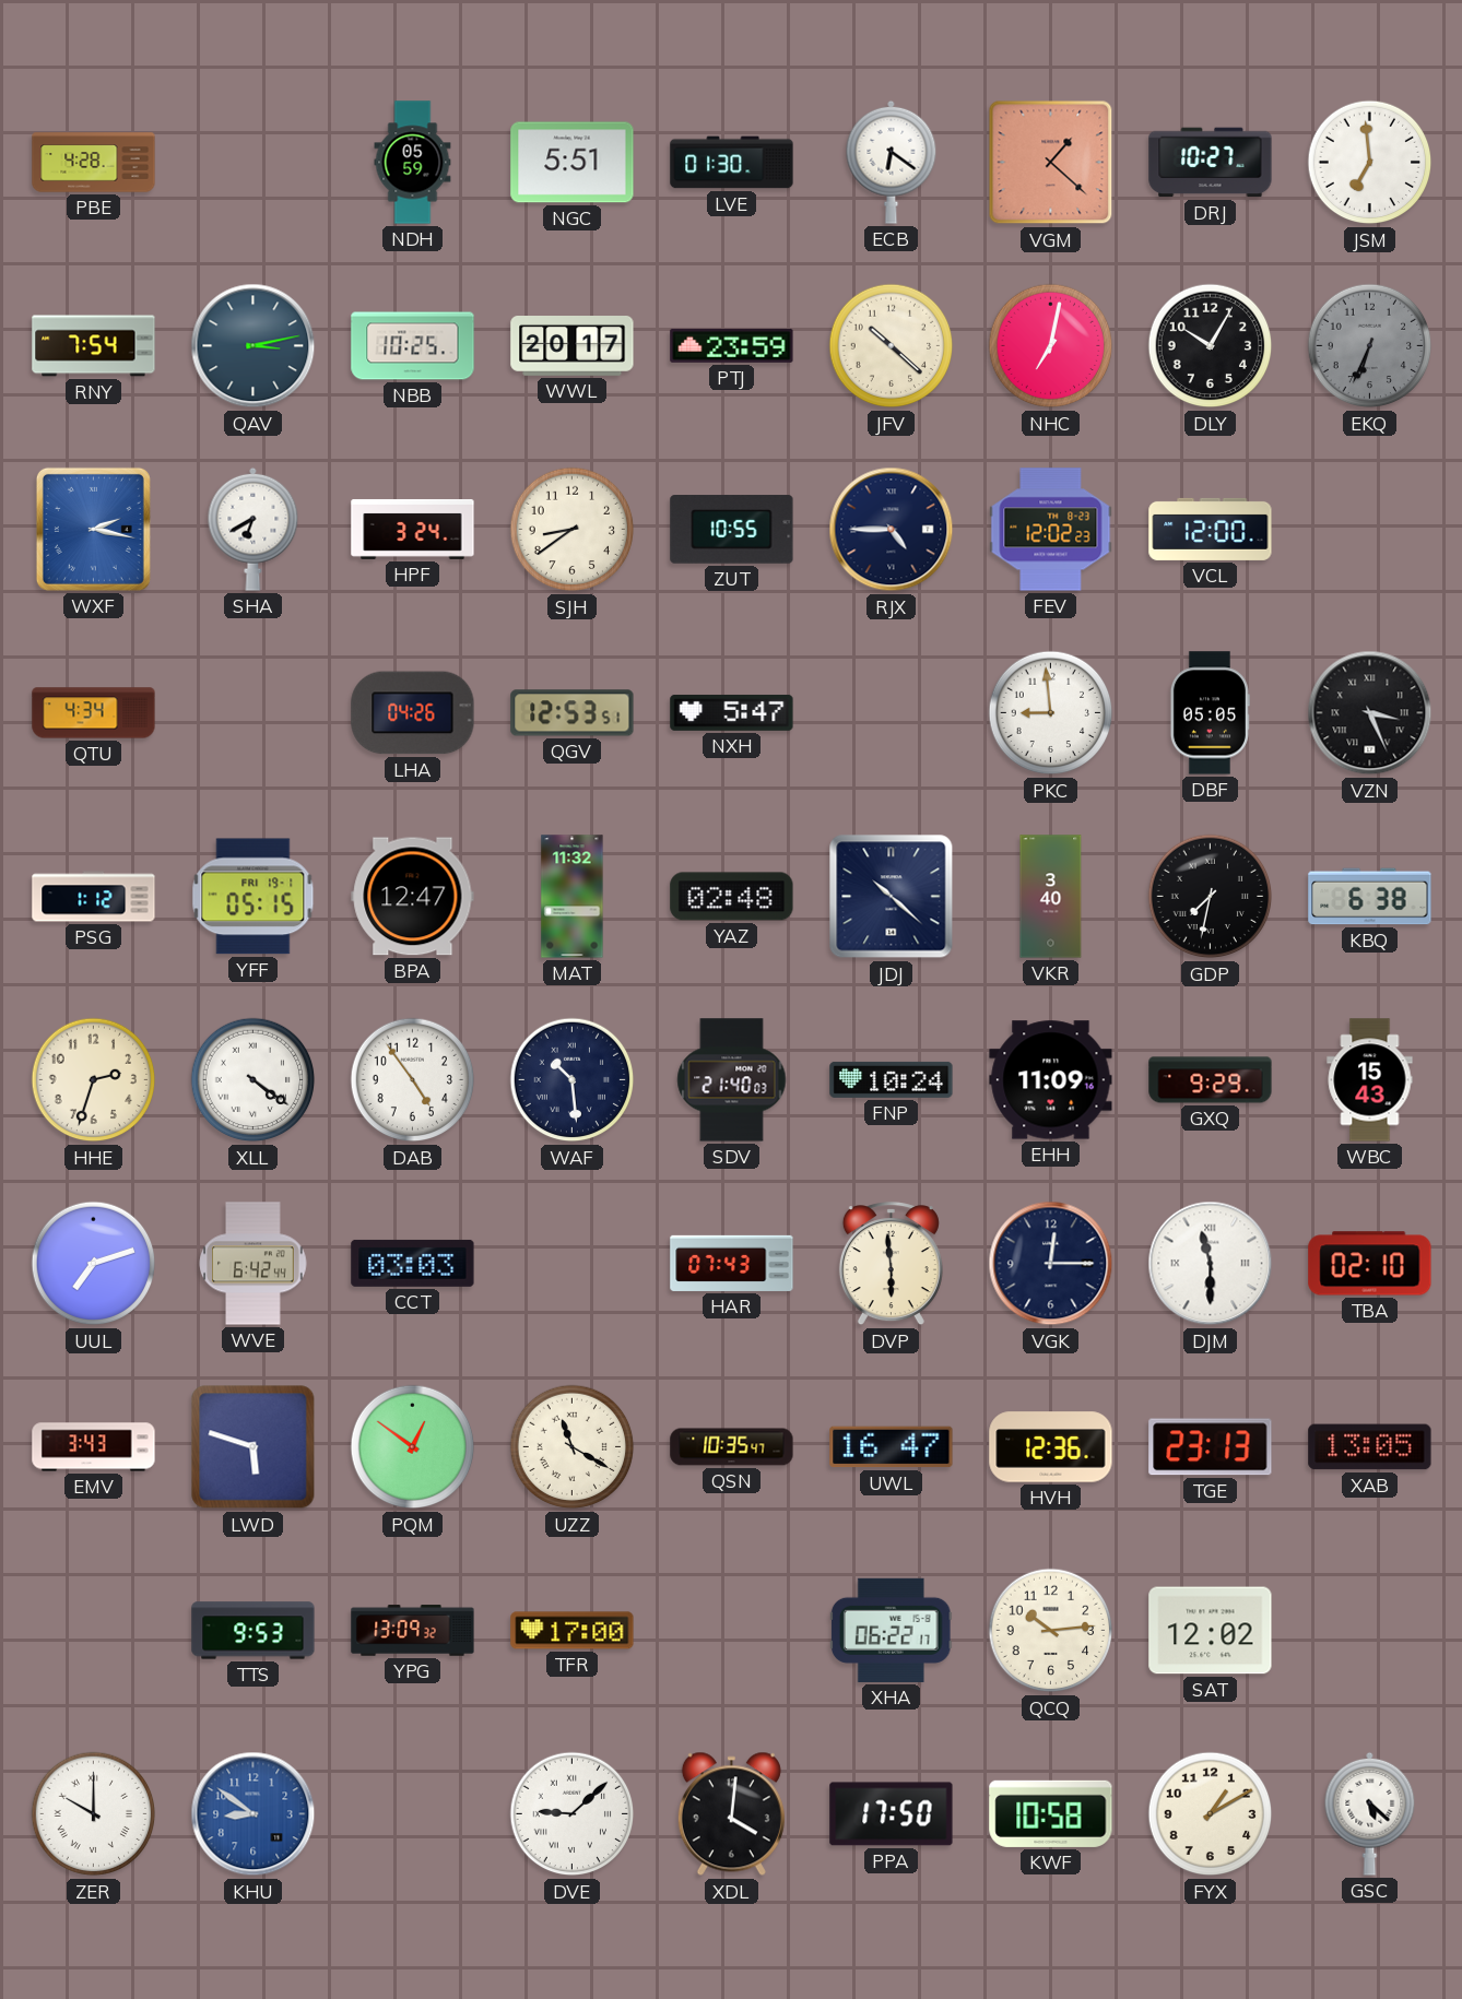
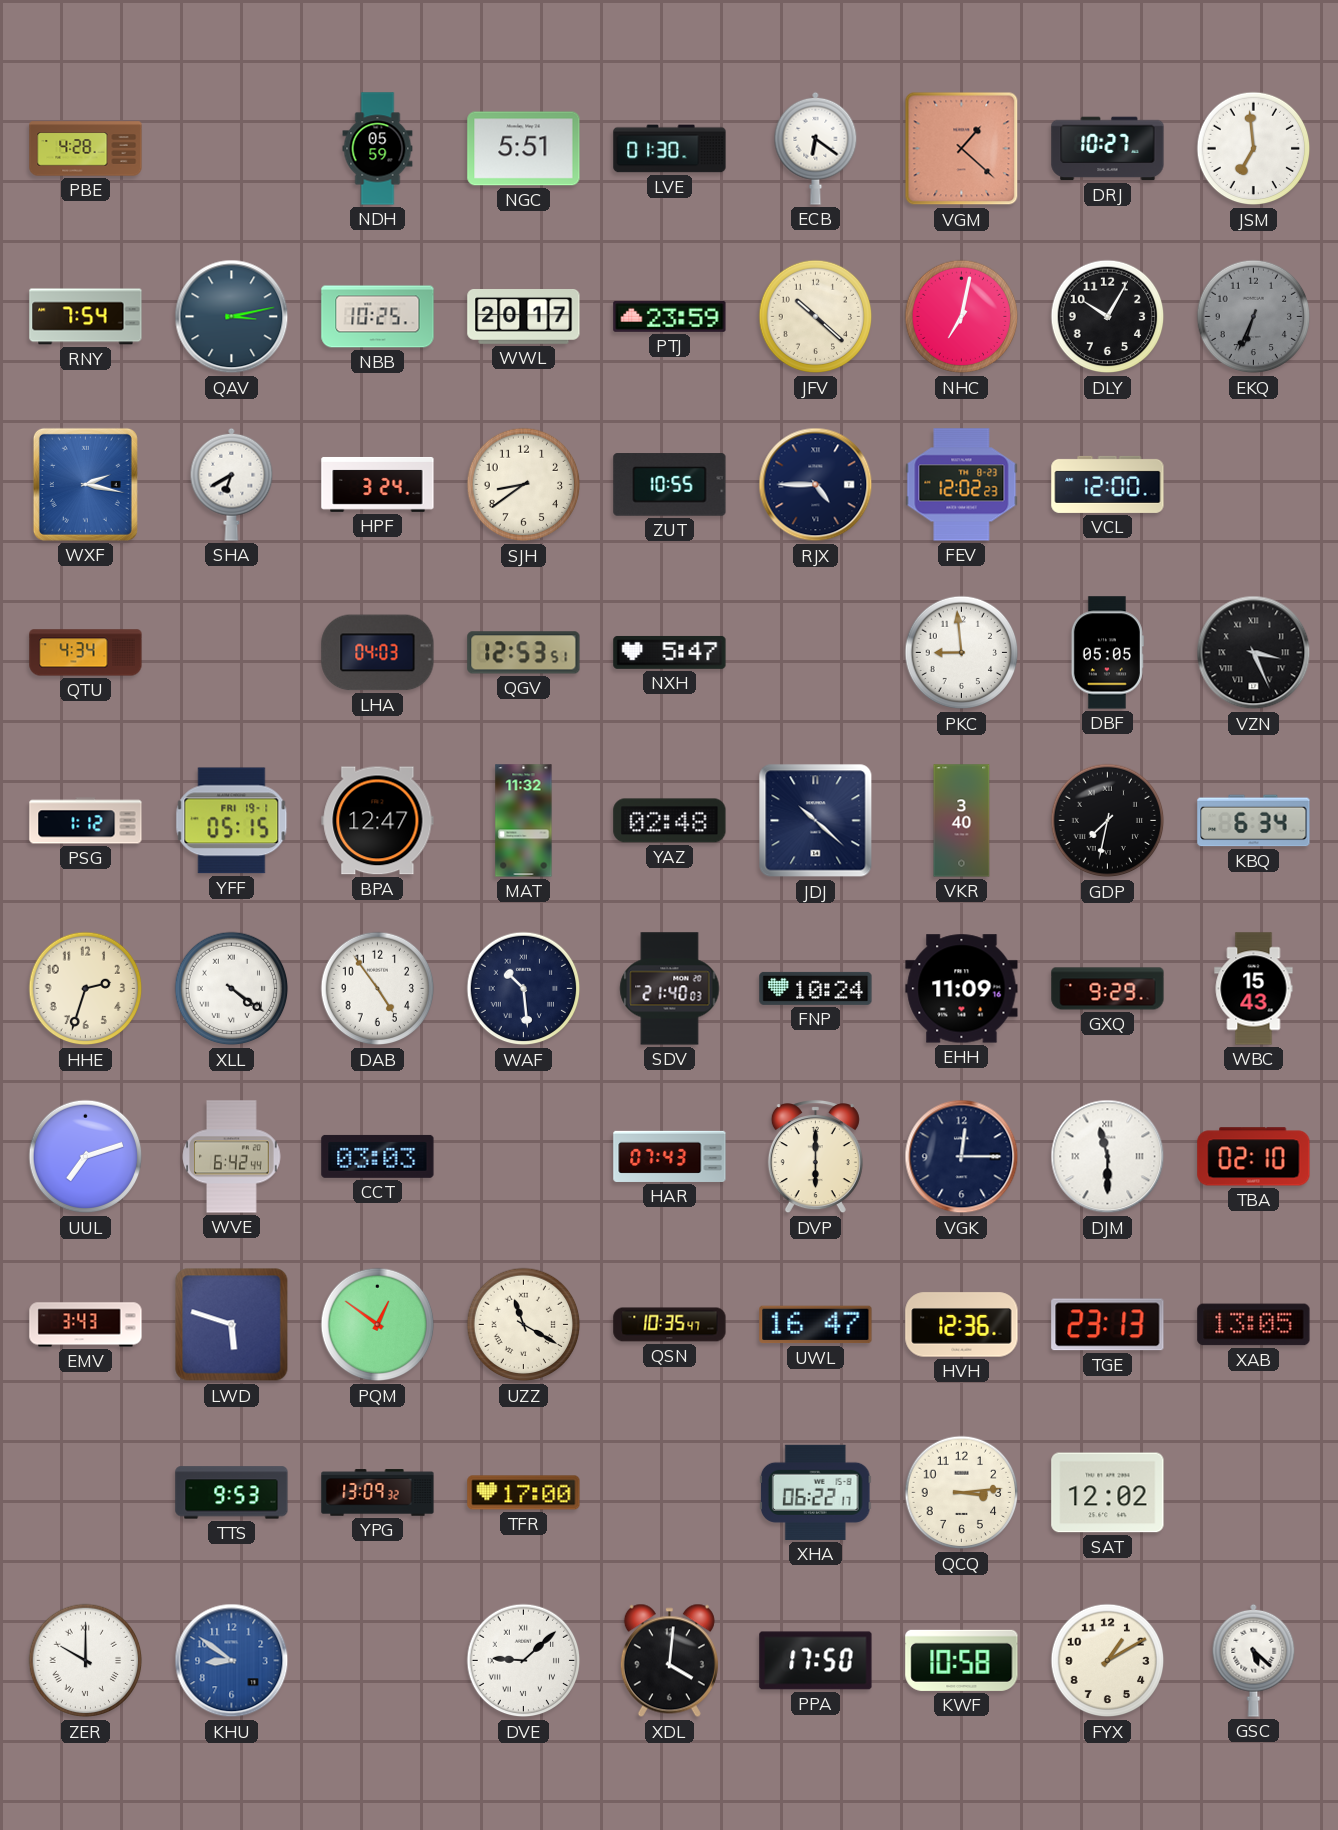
LHA: 04:26 -> 04:03 (378, 653)
KBQ: 6:38 -> 6:34 (1254, 821)
DVP: 5:59 -> 6:00 (815, 1157)
QCQ: 10:14 -> 3:14 (962, 1493)
